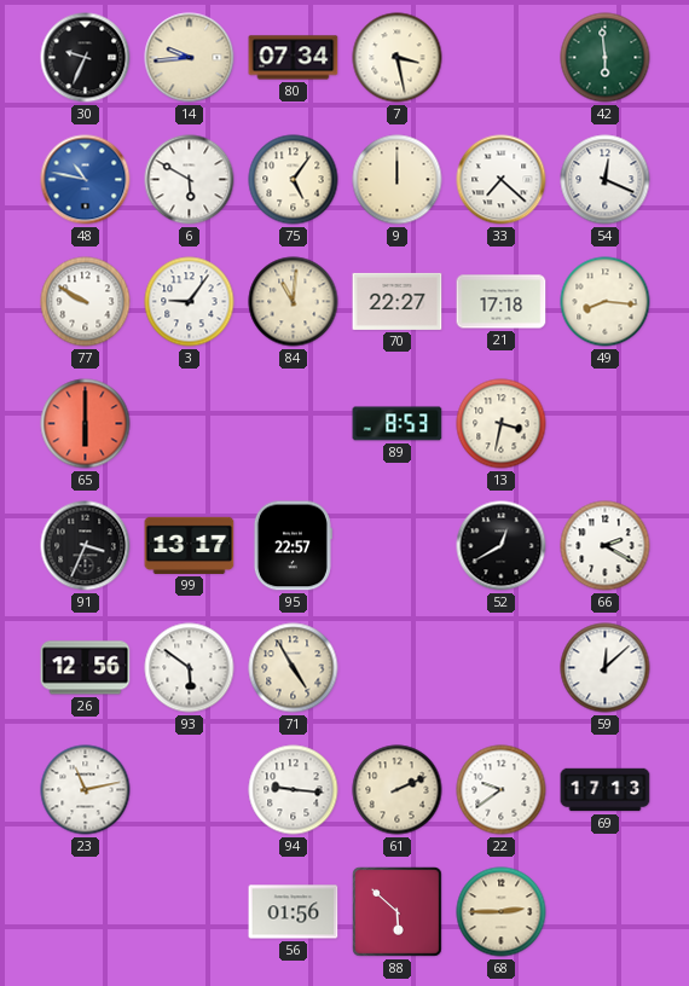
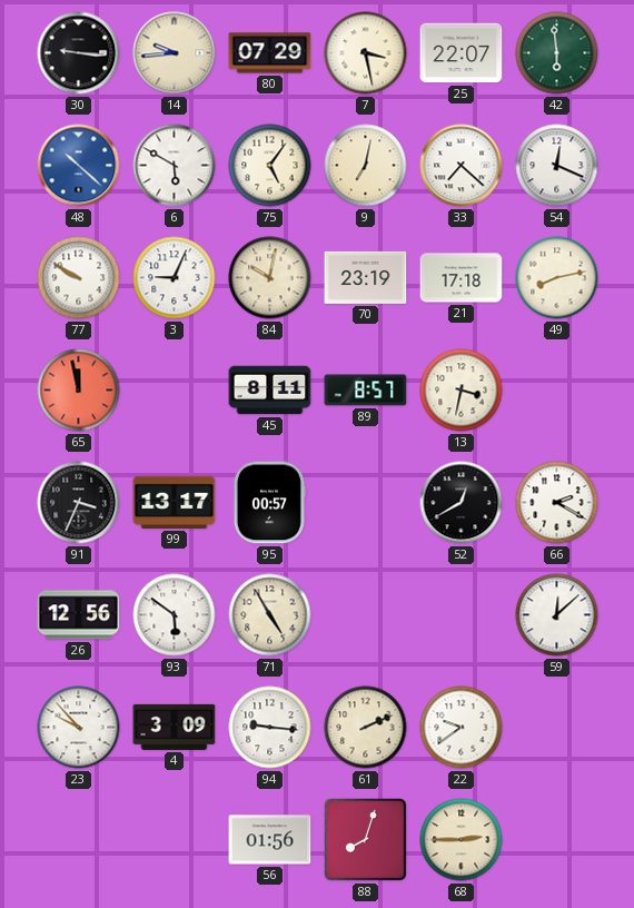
30: 9:34 -> 9:16 (79, 53)
80: 07:34 -> 07:29 (270, 53)
25: none -> 22:07 (462, 53)
48: 10:47 -> 10:22 (79, 166)
9: 12:00 -> 7:02 (366, 166)
3: 9:06 -> 9:04 (175, 278)
84: 11:01 -> 10:02 (270, 278)
70: 22:27 -> 23:19 (366, 277)
49: 8:16 -> 8:13 (557, 278)
65: 6:00 -> 11:58 (79, 391)
45: none -> 8:11 (270, 391)
89: 8:53 -> 8:57 (366, 391)
95: 22:57 -> 00:57 (269, 503)
23: 11:13 -> 9:53 (79, 728)
4: none -> 3:09 (175, 727)
69: 17:13 -> none (606, 790)
88: 5:52 -> 8:03 (365, 839)
